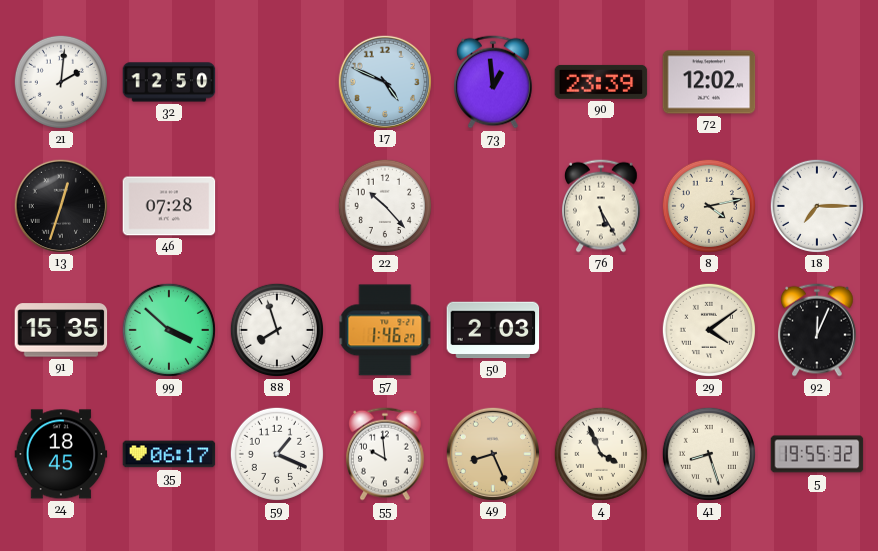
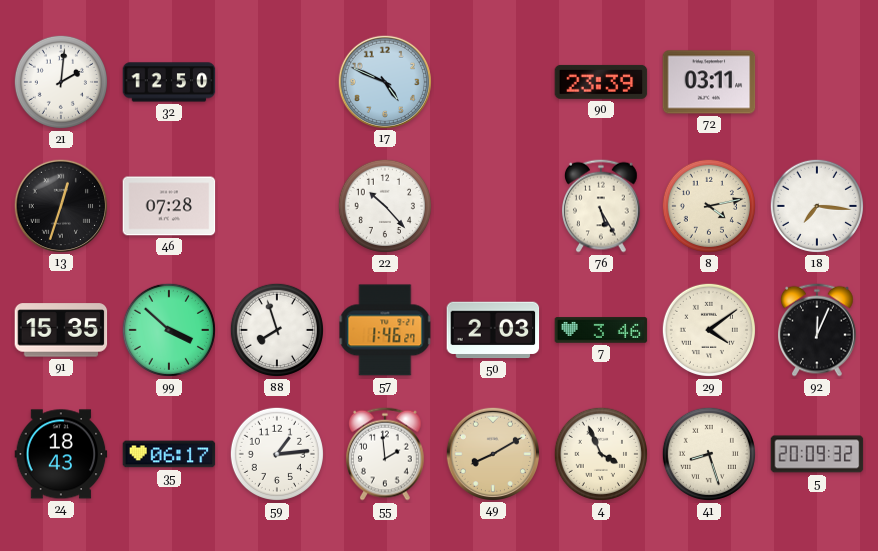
73: 12:59 -> none (494, 82)
72: 12:02 -> 03:11 (709, 82)
18: 7:15 -> 7:16 (817, 206)
7: none -> 3:46 (601, 330)
24: 18:45 -> 18:43 (61, 454)
59: 1:19 -> 1:14 (277, 454)
55: 9:59 -> 1:59 (386, 454)
49: 8:26 -> 8:10 (492, 453)
5: 19:55 -> 20:09 (817, 454)
